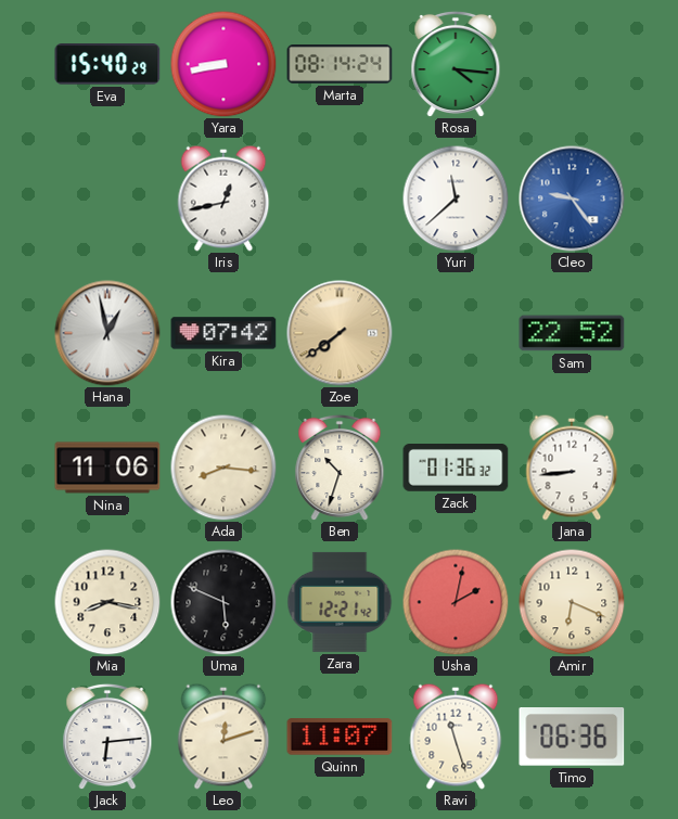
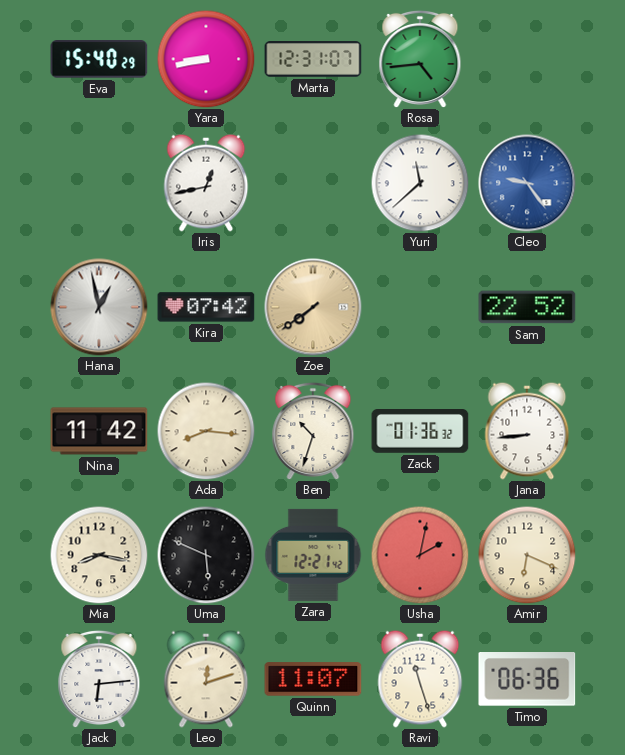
Marta: 08:14 -> 12:31 (313, 59)
Rosa: 4:16 -> 4:44 (420, 59)
Nina: 11:06 -> 11:42 (99, 431)
